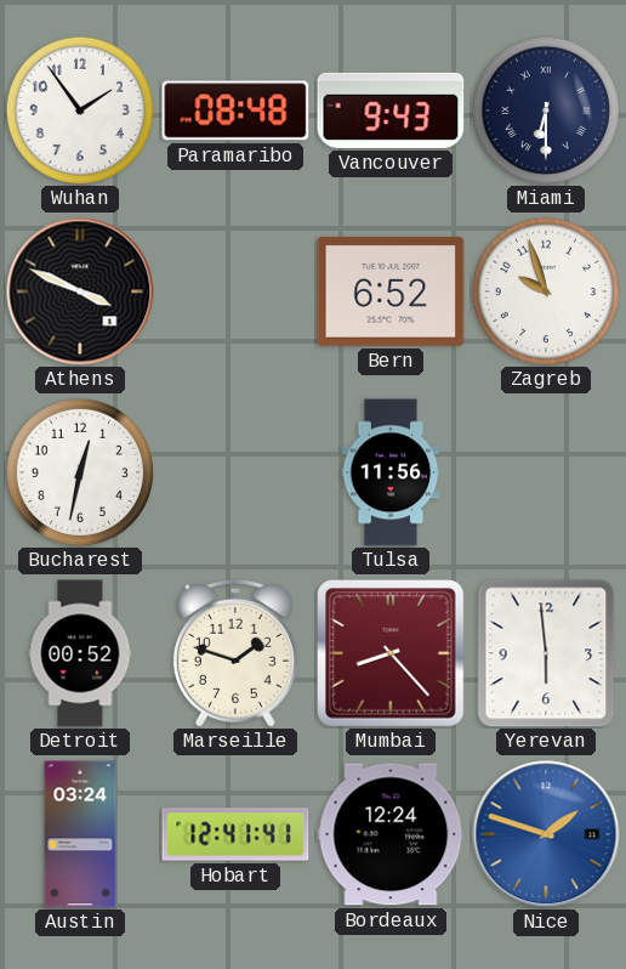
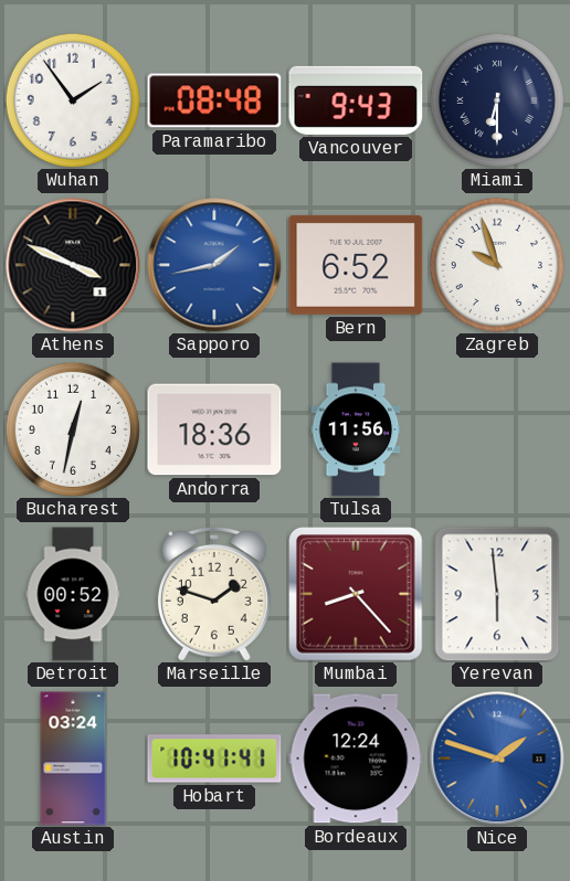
Sapporo: none -> 1:43 (214, 265)
Andorra: none -> 18:36 (214, 429)
Hobart: 12:41 -> 10:41 (214, 758)
